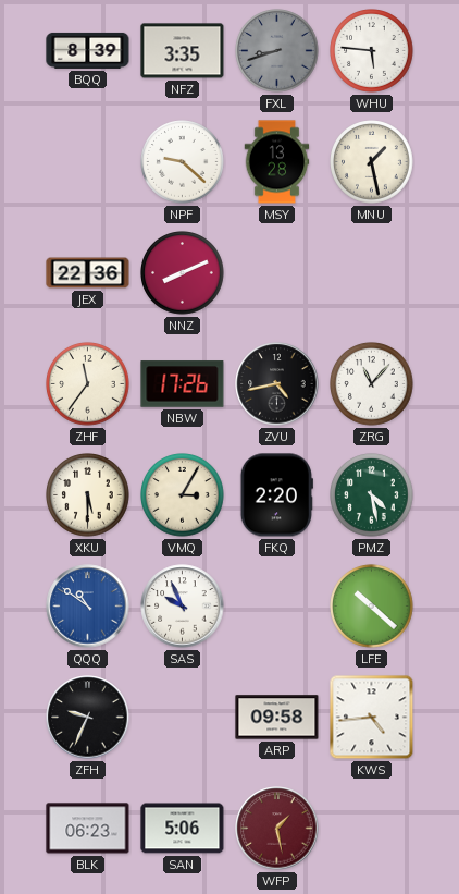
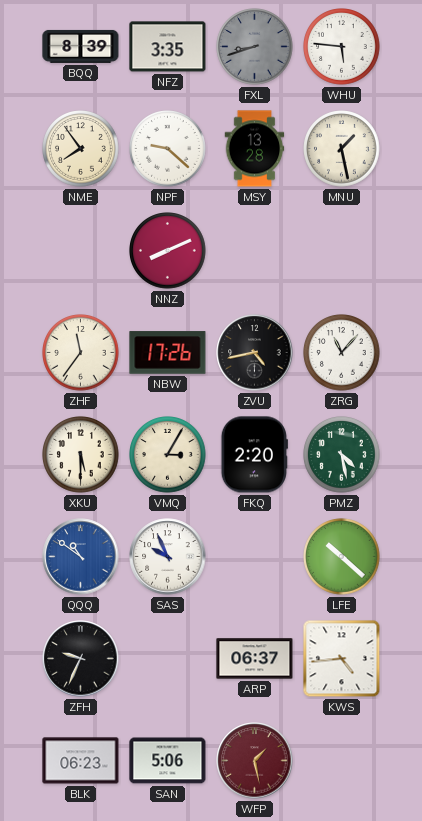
NME: none -> 7:54 (81, 149)
JEX: 22:36 -> none (88, 273)
ARP: 09:58 -> 06:37 (255, 659)
